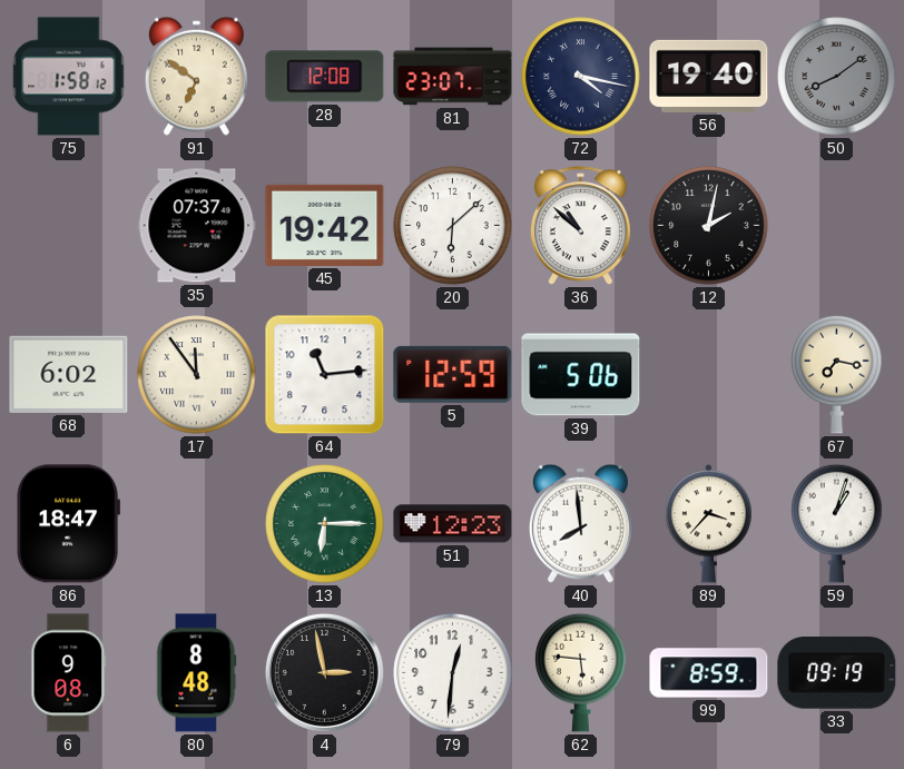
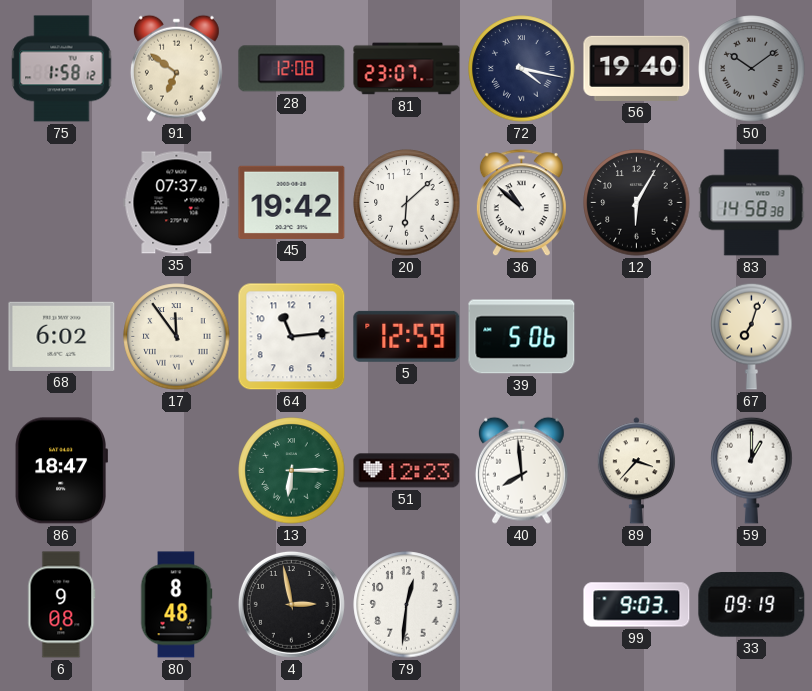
50: 8:09 -> 10:09 (752, 69)
12: 2:02 -> 6:05 (637, 203)
83: none -> 14:58 (752, 203)
67: 7:17 -> 7:03 (752, 336)
59: 1:03 -> 1:00 (752, 470)
62: 5:46 -> none (581, 672)
99: 8:59 -> 9:03 (637, 605)
